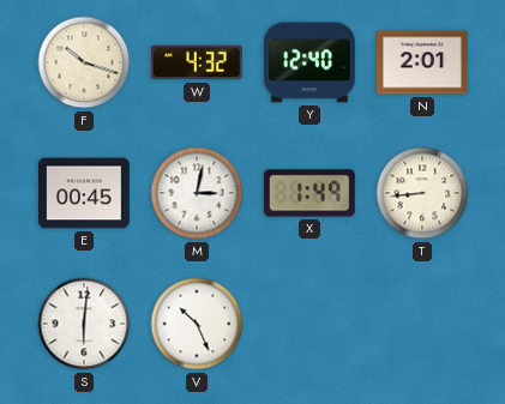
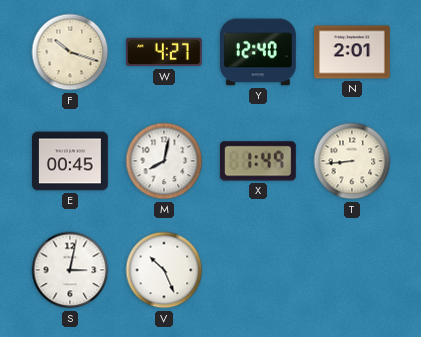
W: 4:32 -> 4:27 (164, 52)
M: 3:02 -> 8:02 (164, 161)
S: 6:01 -> 3:02 (70, 270)
